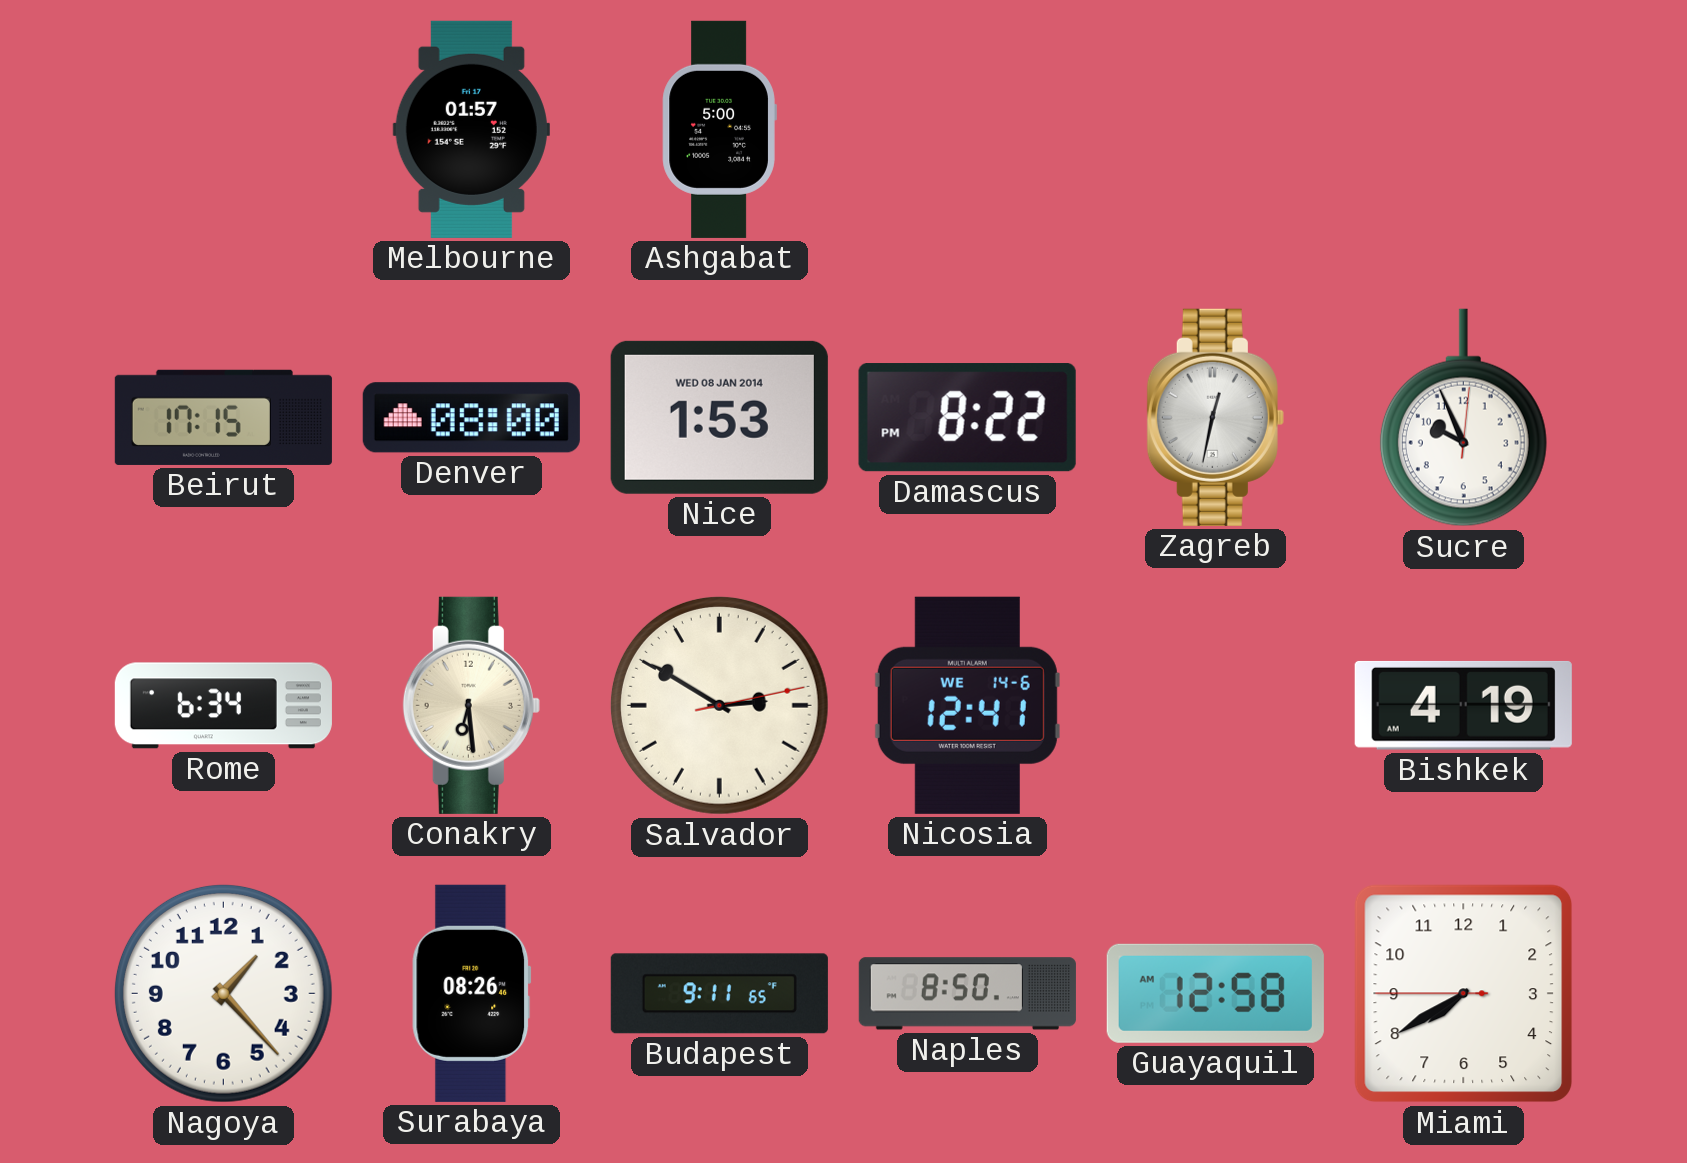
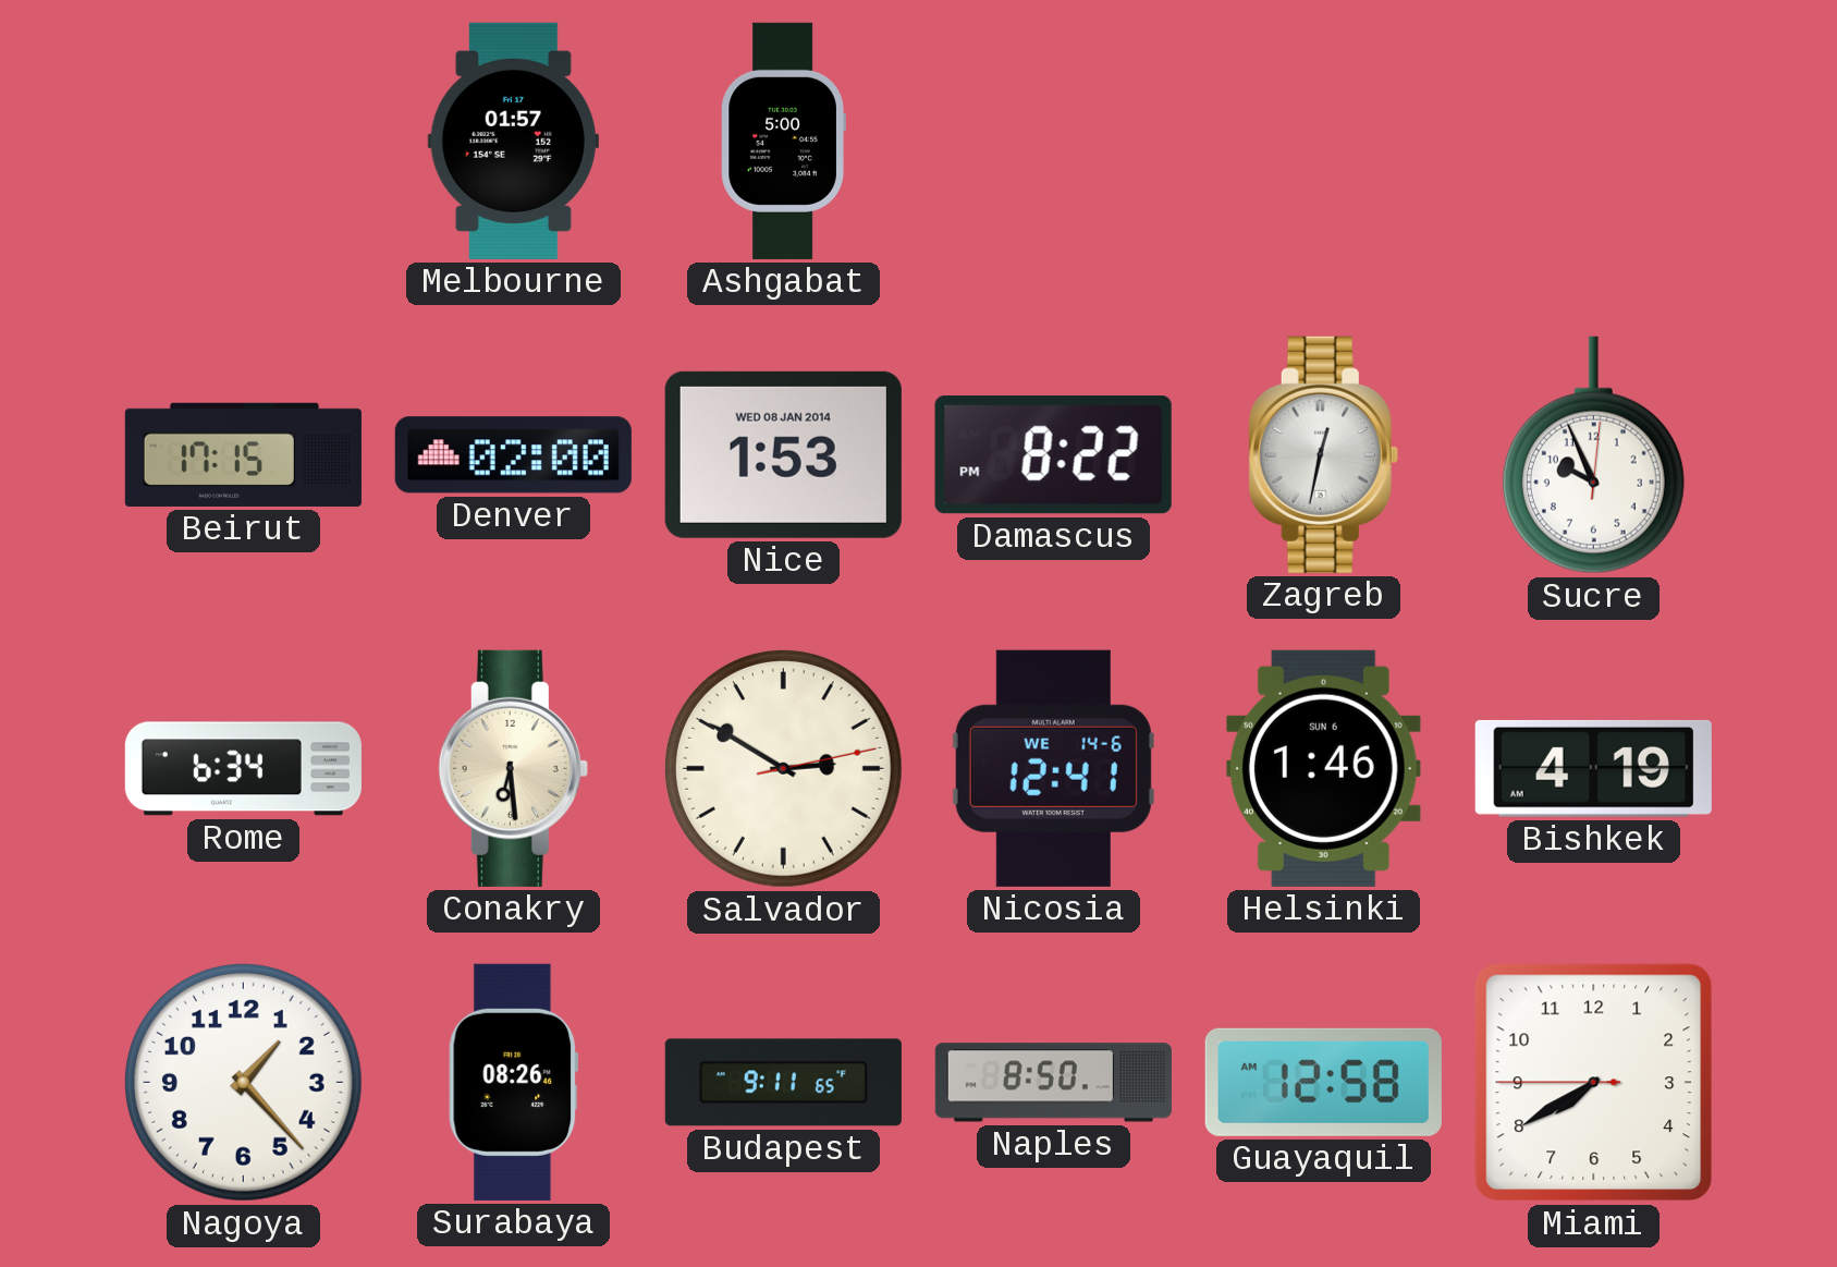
Denver: 08:00 -> 02:00 (513, 455)
Helsinki: none -> 1:46 (1323, 768)
